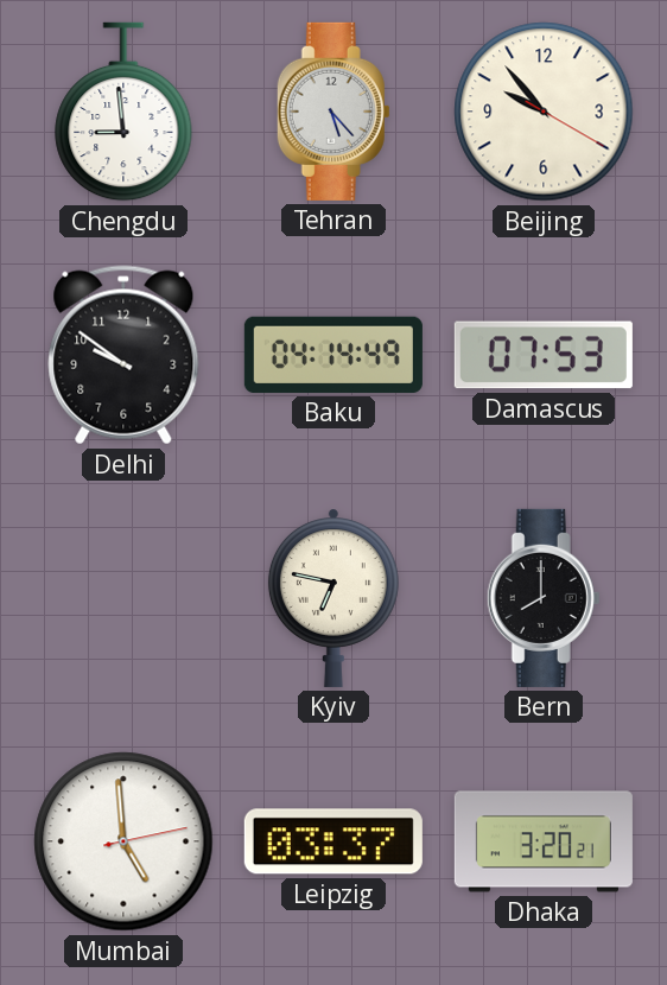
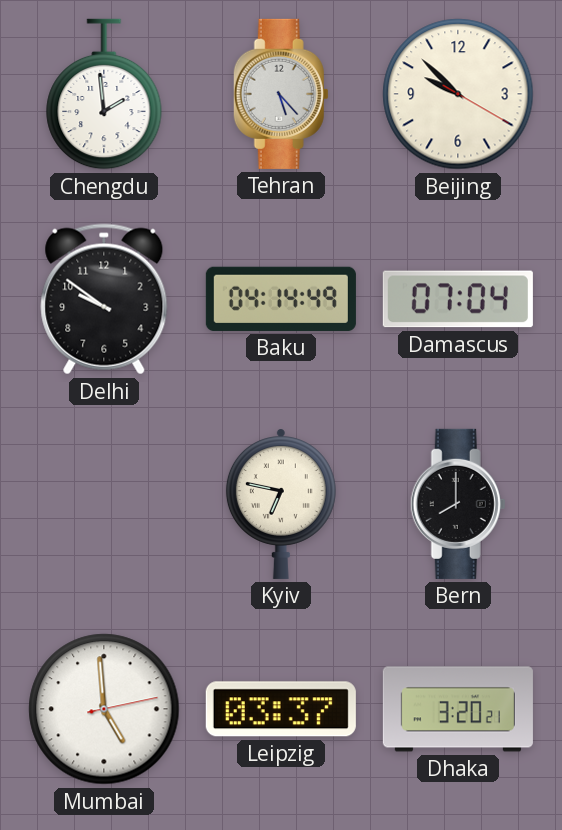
Chengdu: 8:59 -> 1:59 (104, 94)
Beijing: 9:53 -> 9:52 (458, 94)
Damascus: 07:53 -> 07:04 (458, 299)
